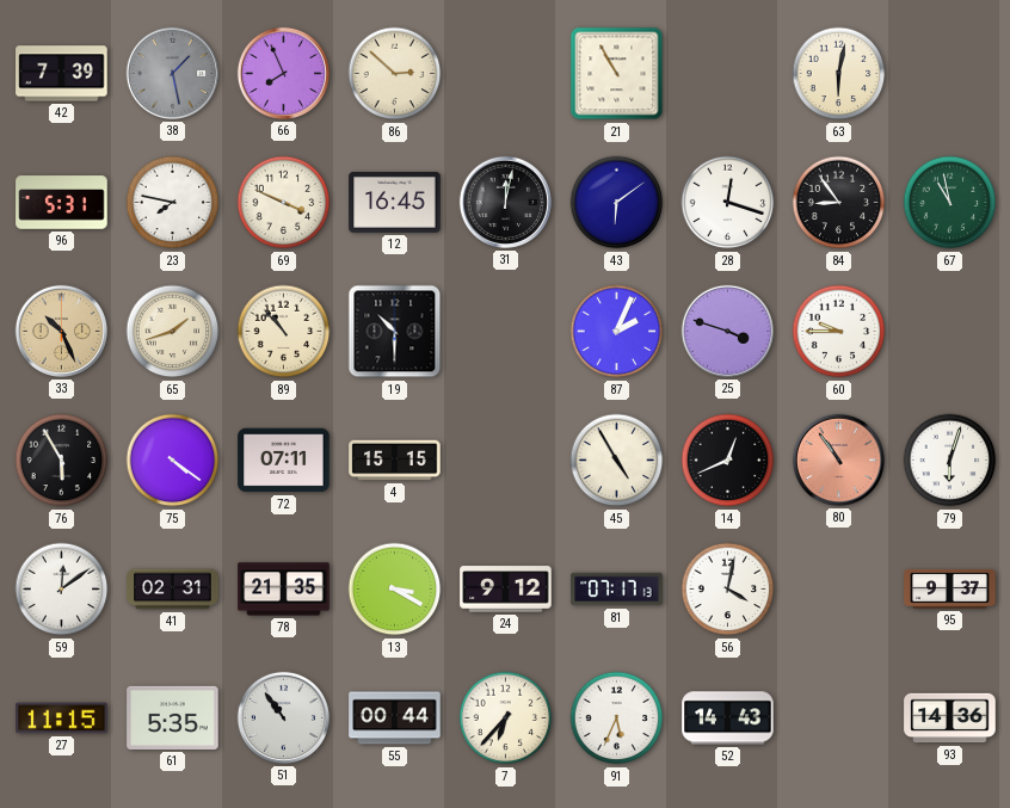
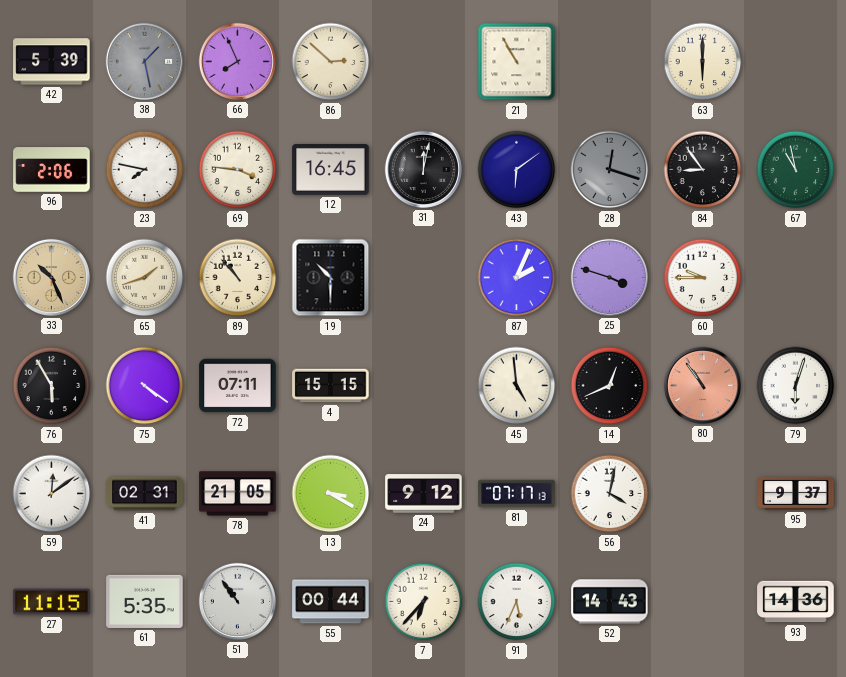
42: 7:39 -> 5:39 (52, 62)
63: 6:02 -> 6:00 (703, 62)
96: 5:31 -> 2:06 (52, 170)
69: 3:49 -> 3:46 (238, 170)
28 dial: white -> grey (610, 170)
45: 4:55 -> 4:59 (517, 386)
78: 21:35 -> 21:05 (238, 494)
